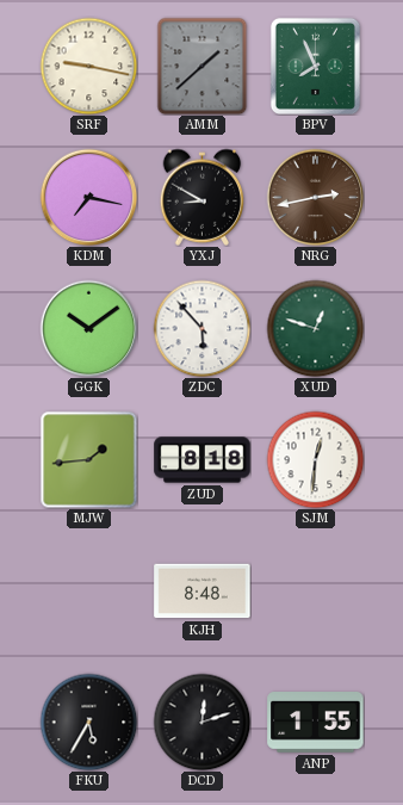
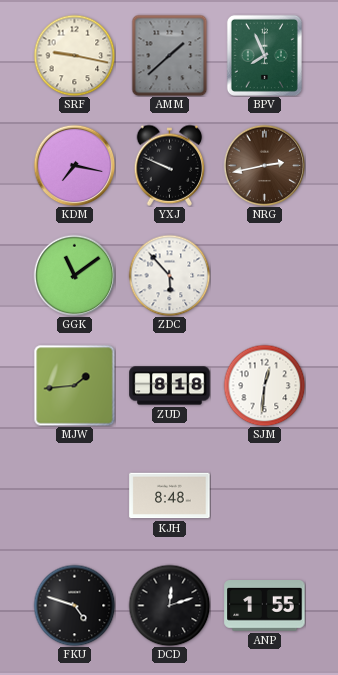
YXJ: 8:50 -> 9:49 (170, 165)
GGK: 10:09 -> 11:09 (74, 275)
XUD: 12:48 -> none (315, 328)
FKU: 5:35 -> 4:48 (74, 605)
